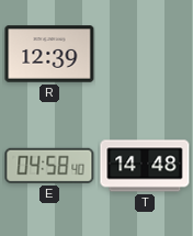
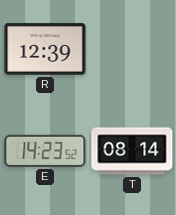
E: 04:58 -> 14:23 (45, 151)
T: 14:48 -> 08:14 (132, 151)
